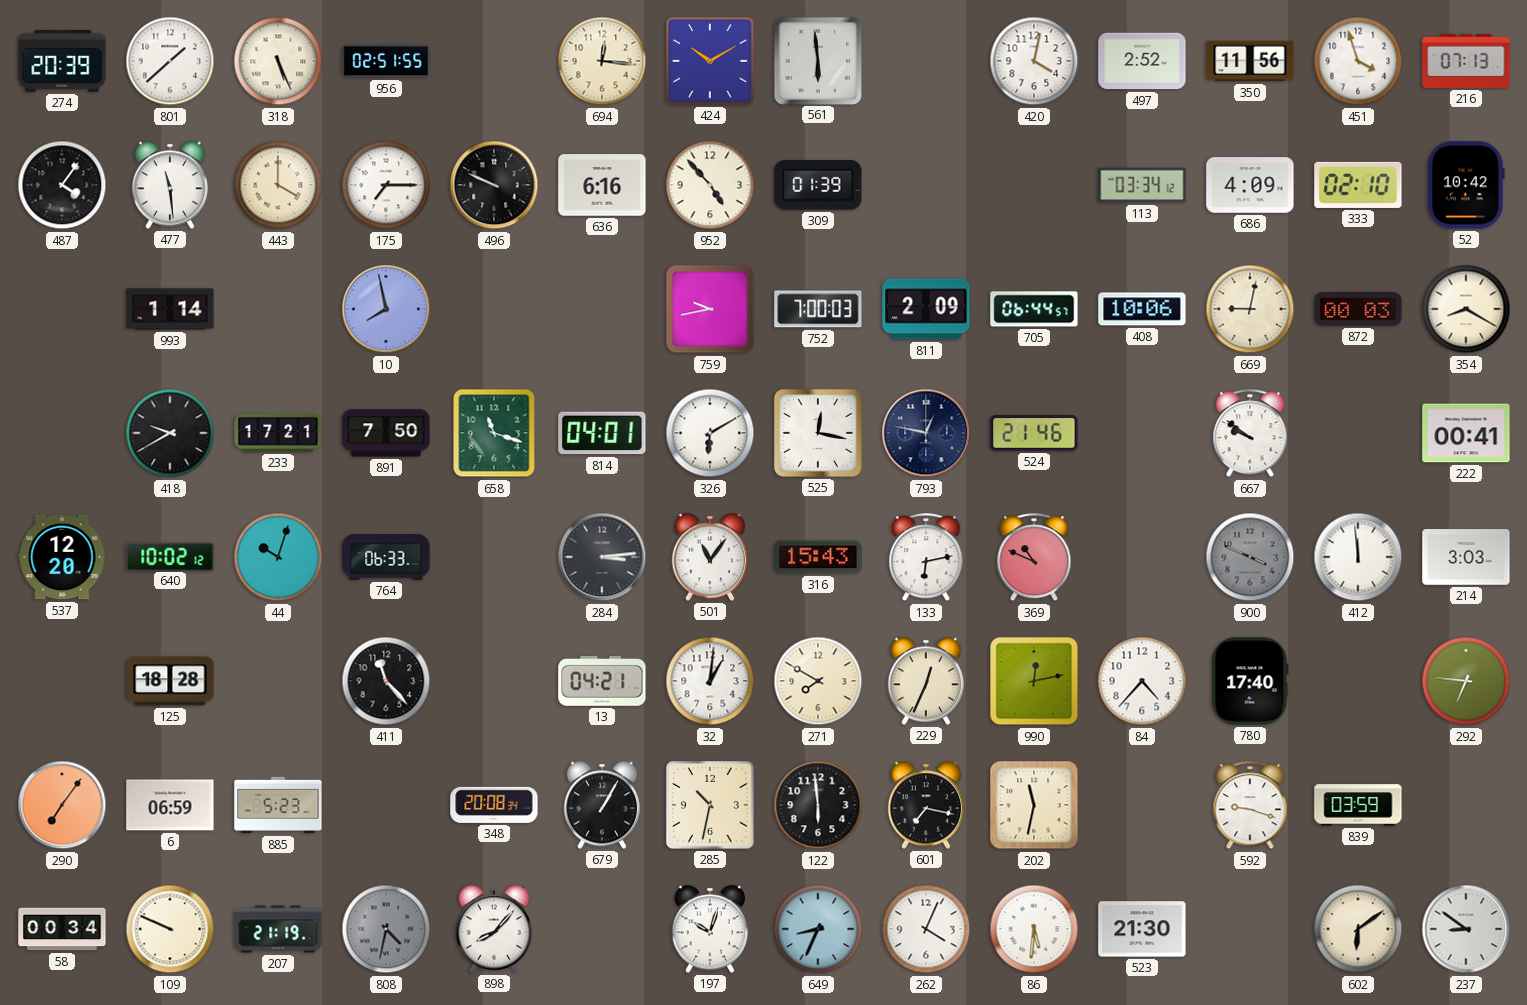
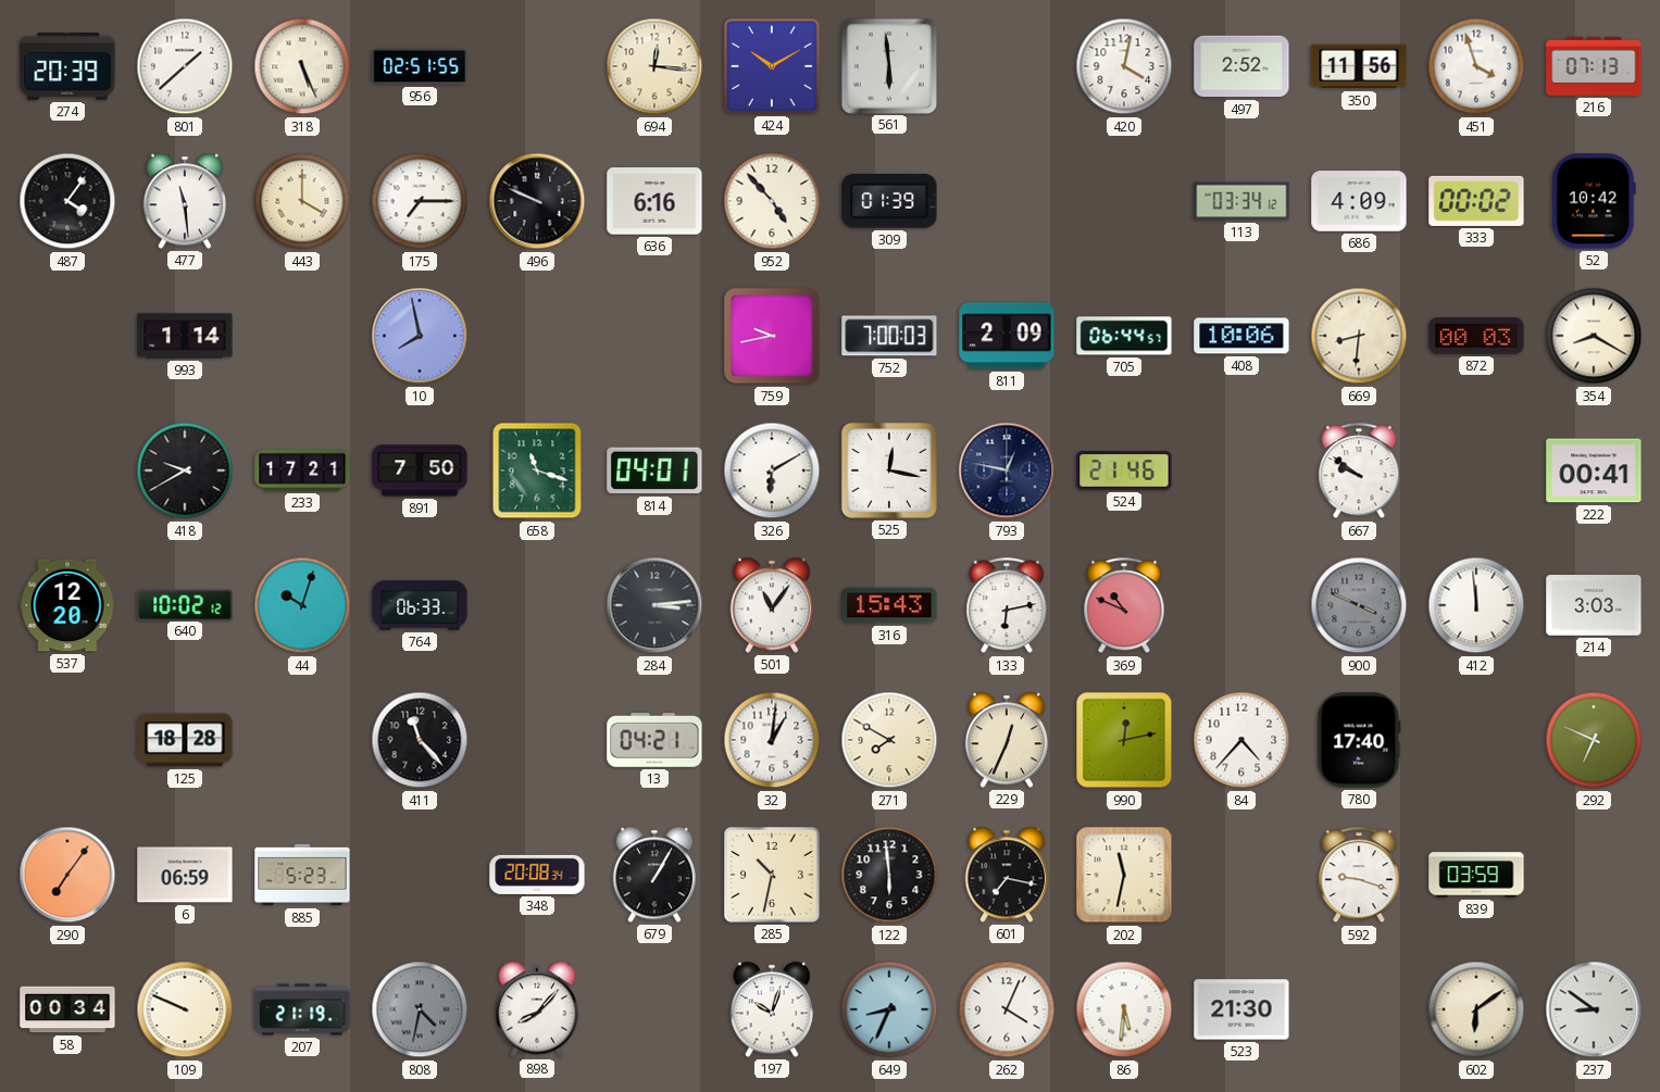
333: 02:10 -> 00:02 (1476, 201)
669: 9:02 -> 8:31 (1359, 336)
292: 6:46 -> 6:49 (1594, 740)
